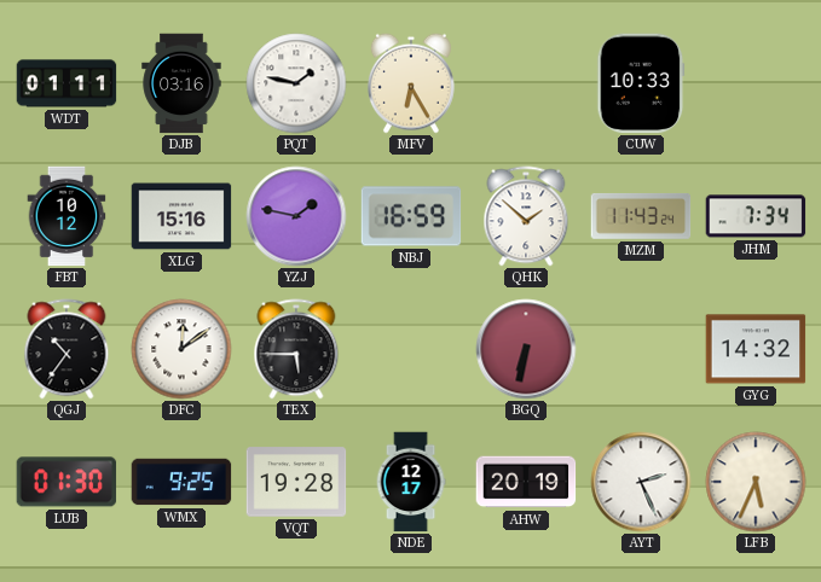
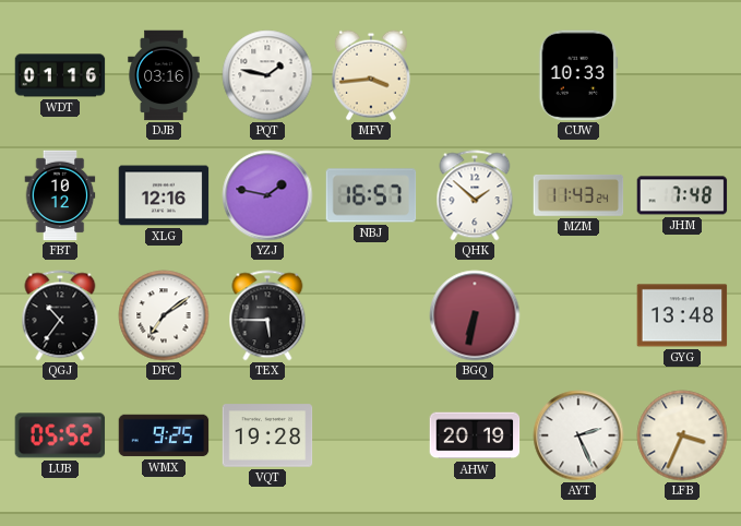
WDT: 01:11 -> 01:16 (60, 75)
MFV: 6:25 -> 3:44 (371, 75)
XLG: 15:16 -> 12:16 (164, 195)
NBJ: 16:59 -> 16:57 (371, 195)
JHM: 7:34 -> 7:48 (682, 195)
DFC: 12:09 -> 7:09 (164, 315)
GYG: 14:32 -> 13:48 (682, 315)
LUB: 01:30 -> 05:52 (60, 435)
NDE: 12:17 -> none (411, 482)
LFB: 5:34 -> 3:34 (682, 435)
